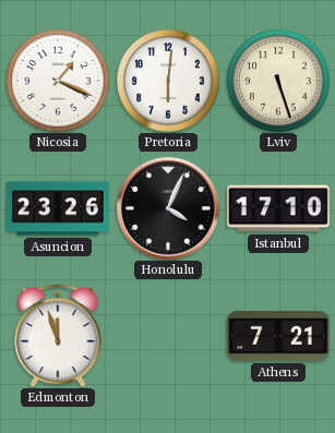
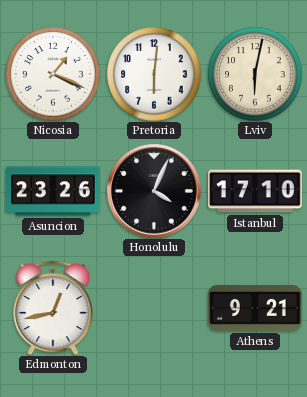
Lviv: 5:27 -> 6:02 (255, 74)
Edmonton: 11:57 -> 12:43 (53, 308)
Athens: 7:21 -> 9:21 (255, 308)
